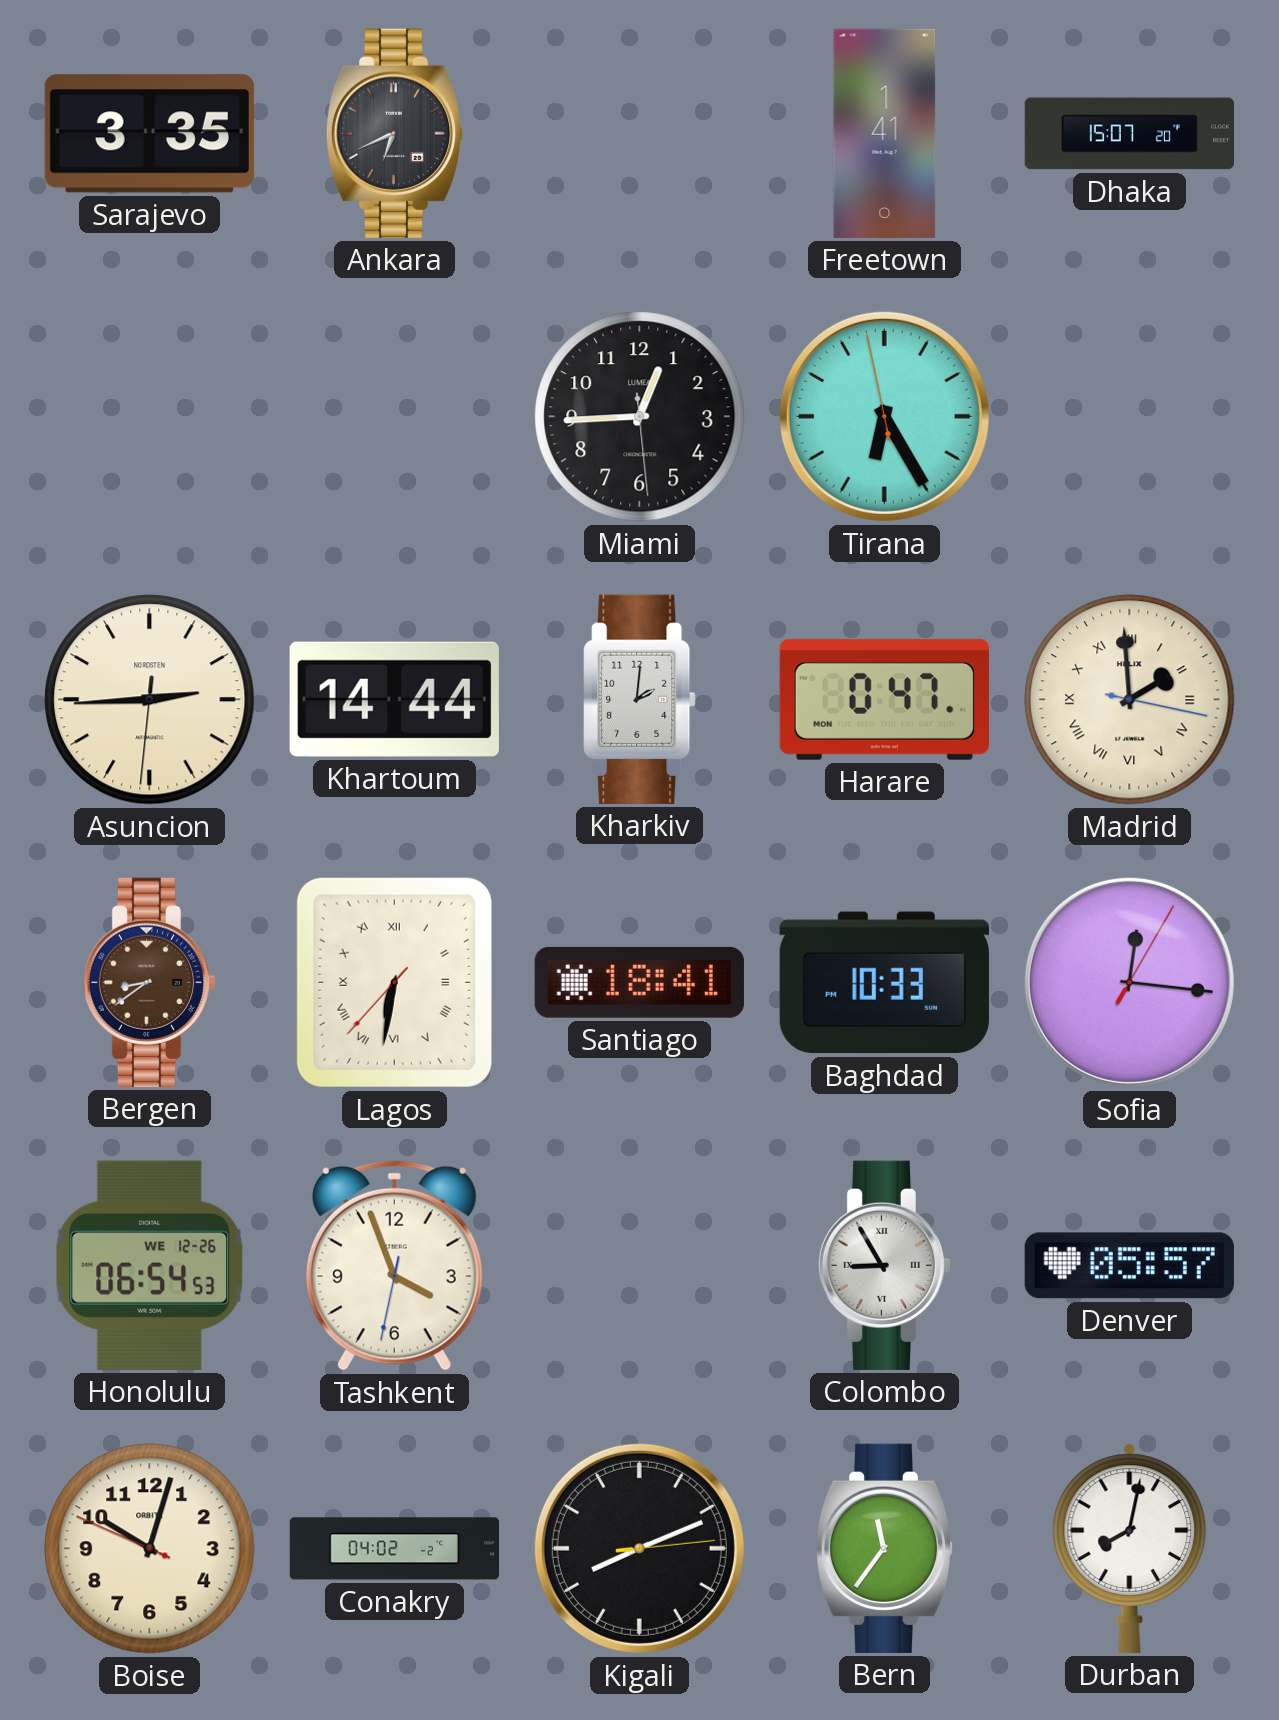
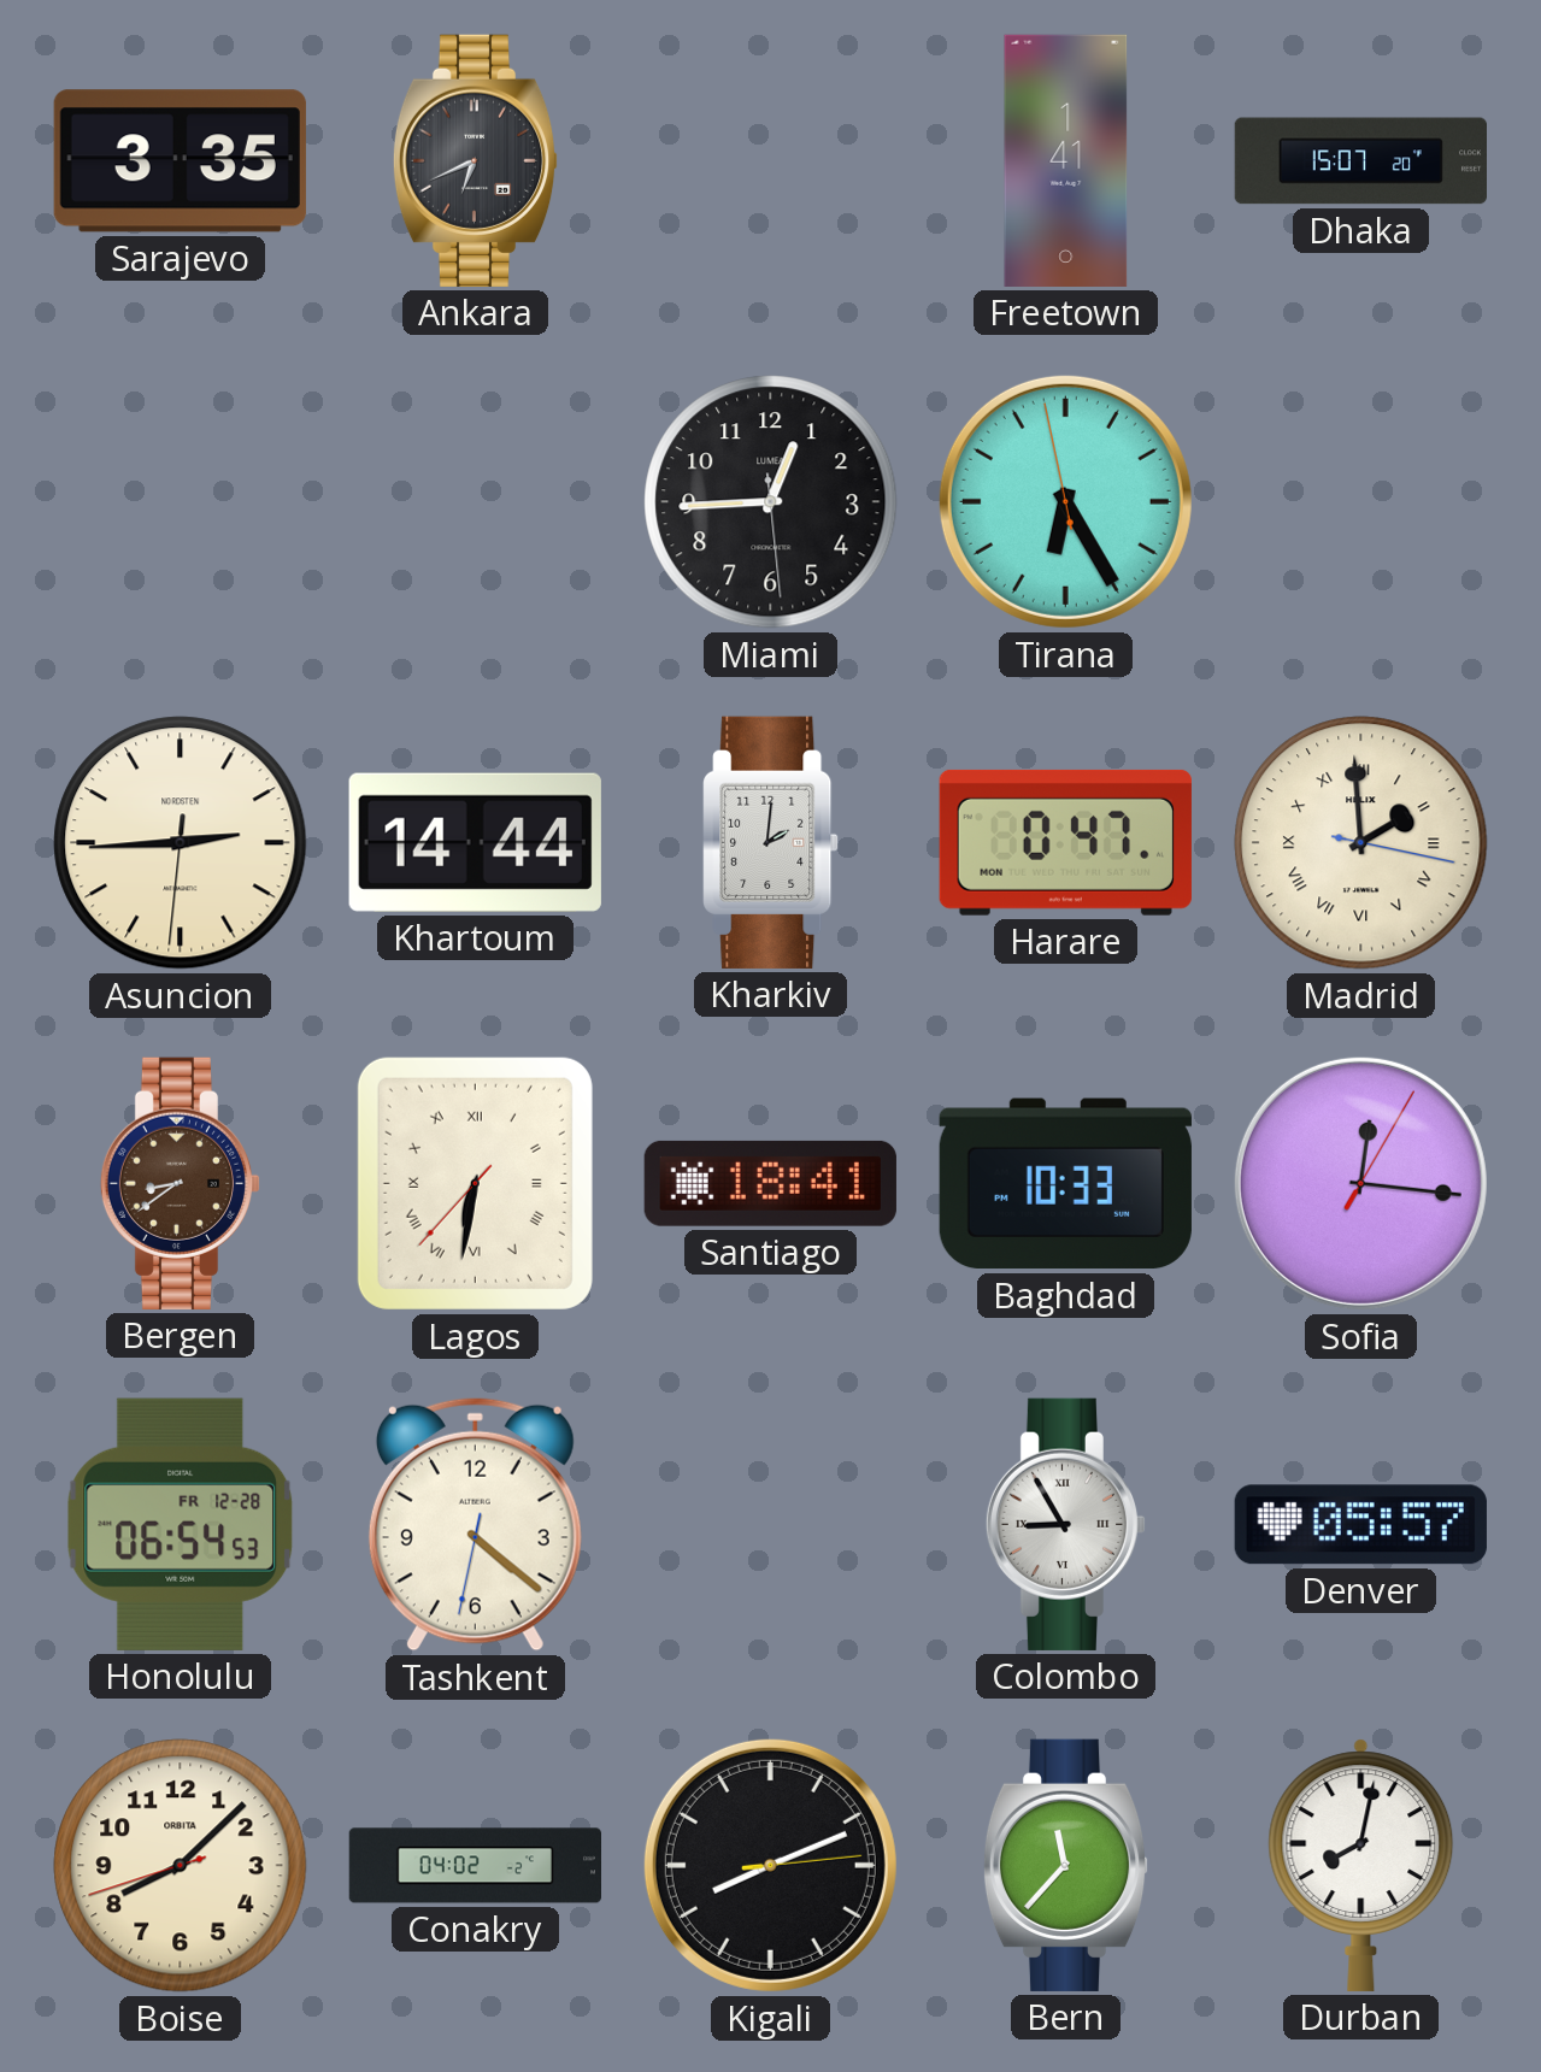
Honolulu date: WE 12-26 -> FR 12-28 (181, 1524)
Tashkent: 3:56 -> 4:21 (475, 1524)
Boise: 10:02 -> 8:07 (181, 1866)
Bern: 11:36 -> 11:37 (1066, 1865)
